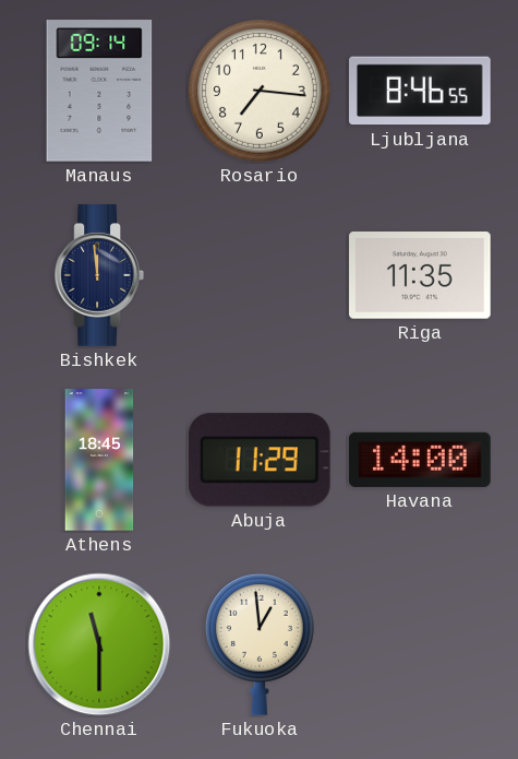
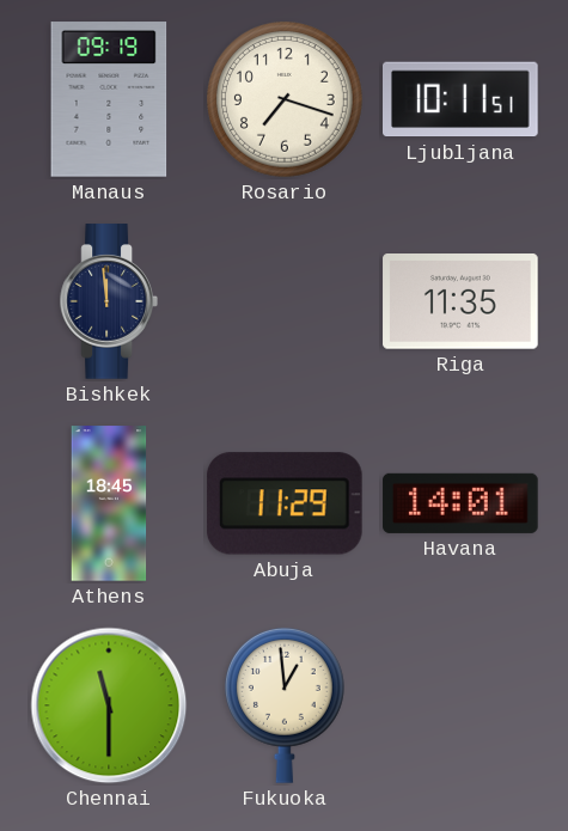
Manaus: 09:14 -> 09:19 (109, 99)
Rosario: 7:16 -> 7:18 (286, 100)
Ljubljana: 8:46 -> 10:11 (460, 99)
Havana: 14:00 -> 14:01 (460, 503)
